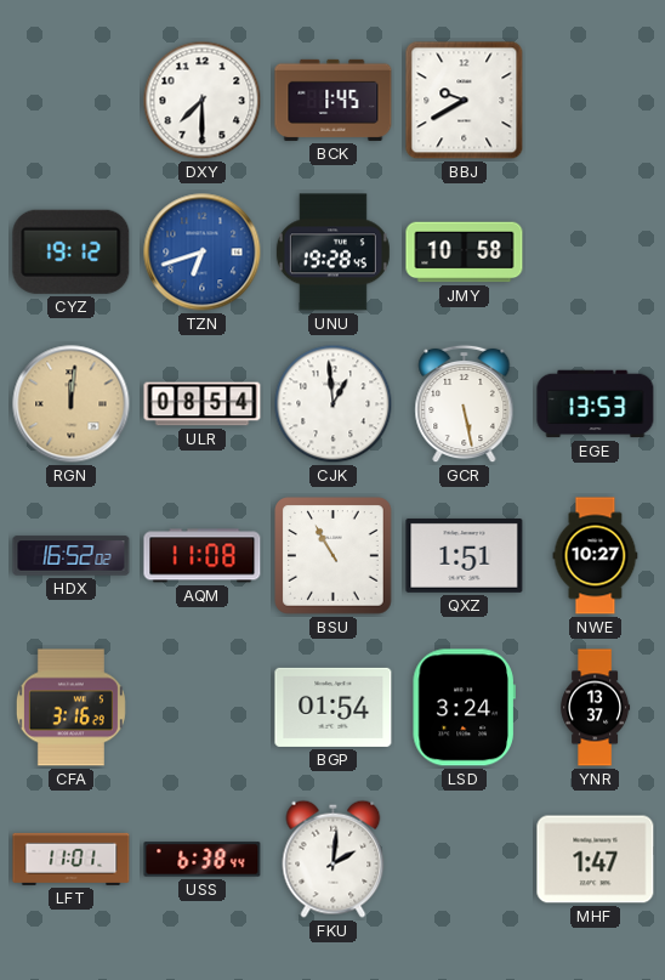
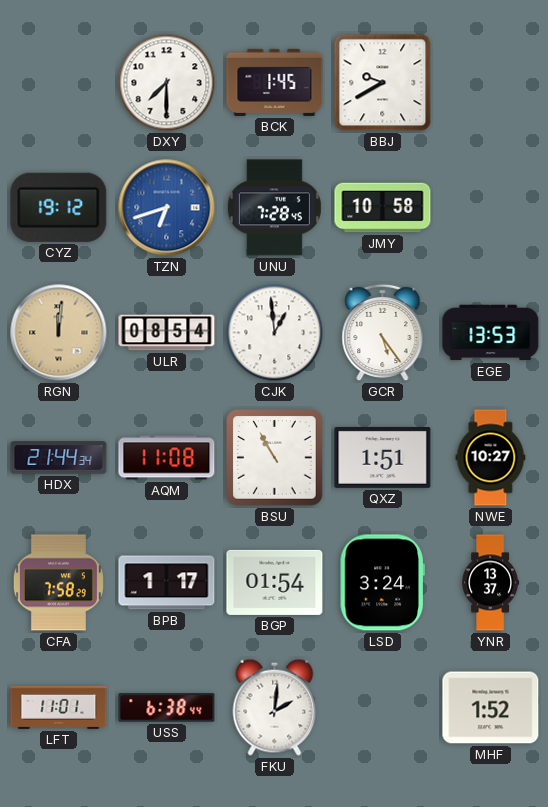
UNU: 19:28 -> 7:28 (274, 208)
GCR: 5:28 -> 5:24 (383, 333)
HDX: 16:52 -> 21:44 (59, 458)
CFA: 3:16 -> 7:58 (58, 583)
BPB: none -> 1:17 (167, 583)
MHF: 1:47 -> 1:52 (491, 708)
